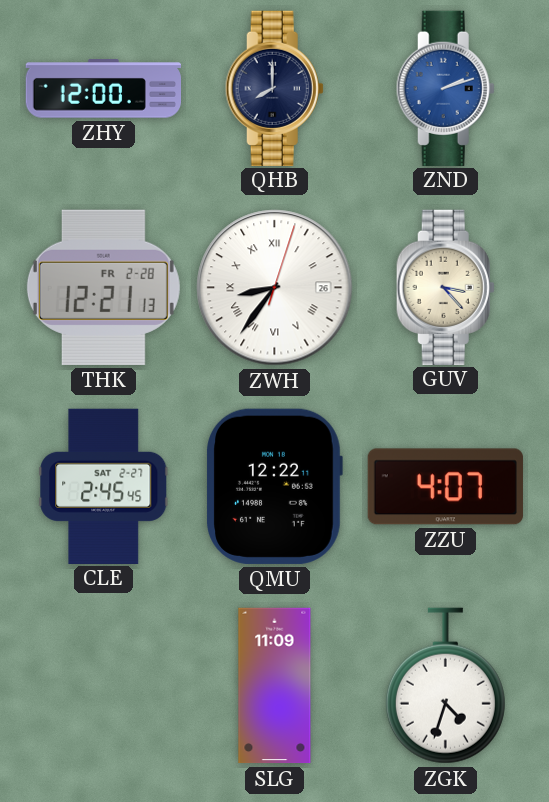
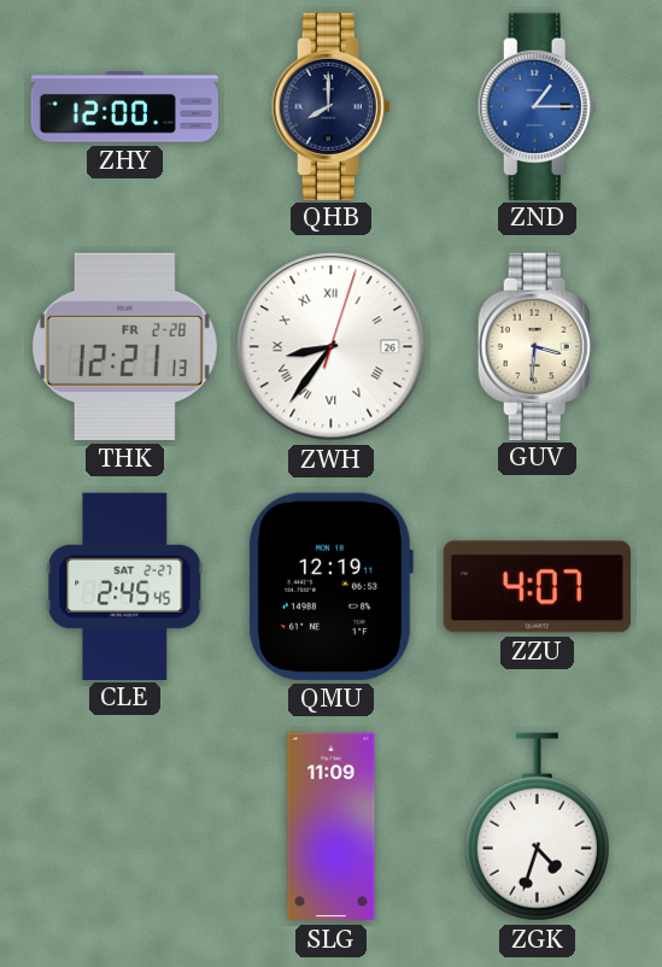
ZND: 2:12 -> 1:15 (537, 106)
GUV: 3:23 -> 3:31 (537, 346)
QMU: 12:22 -> 12:19 (330, 586)
